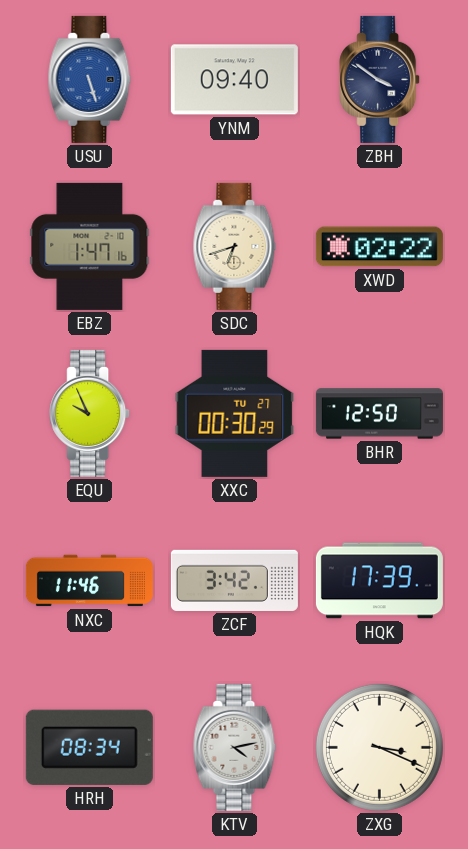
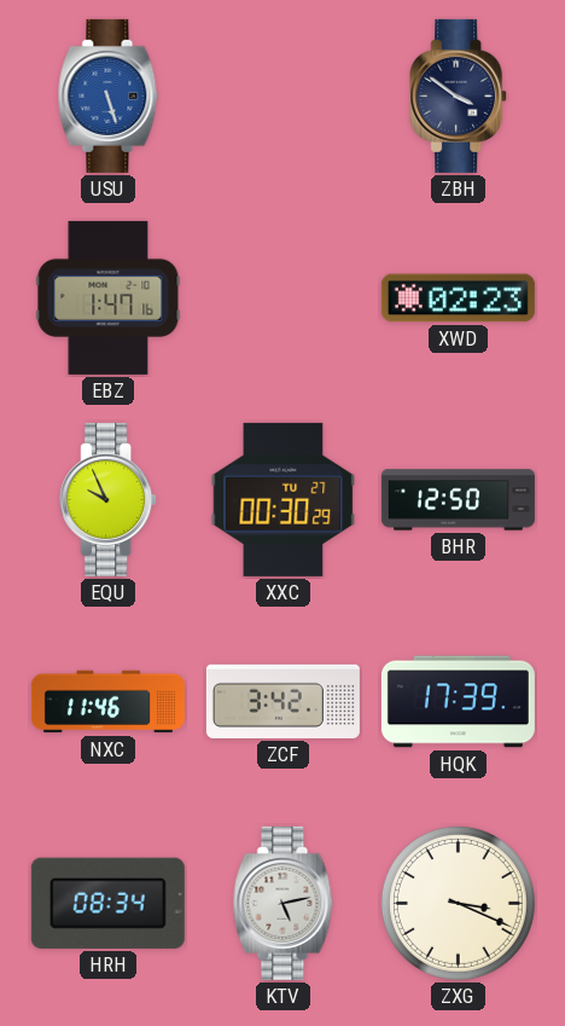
YNM: 09:40 -> none (234, 80)
SDC: 6:42 -> none (235, 246)
XWD: 02:22 -> 02:23 (458, 298)
KTV: 4:13 -> 5:13 (284, 903)
